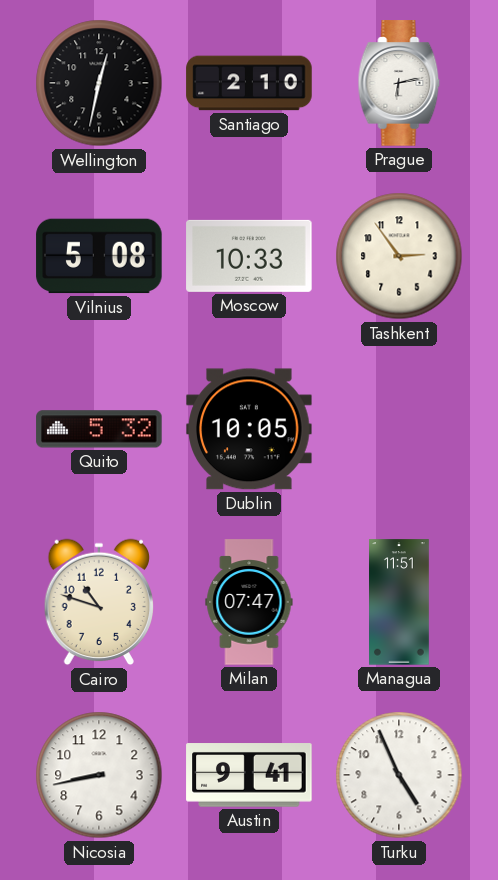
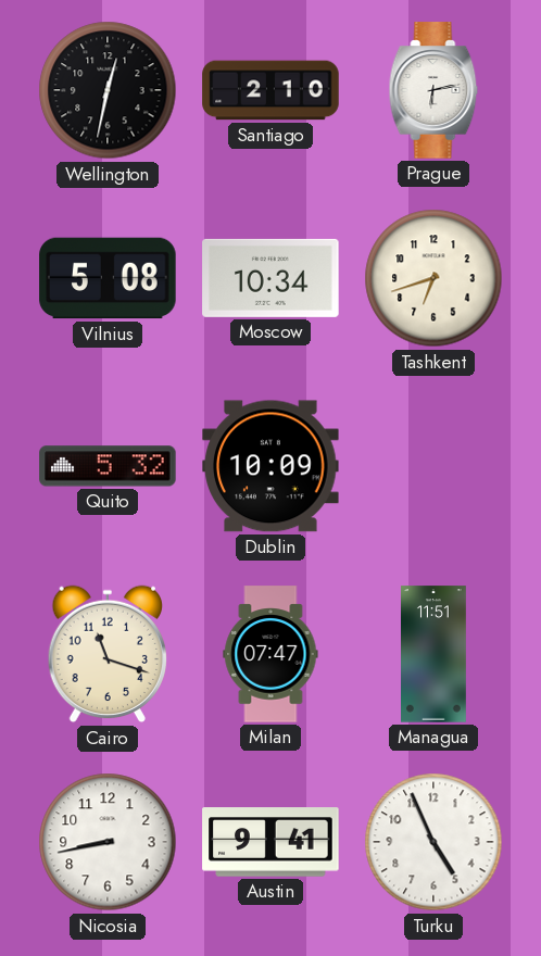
Moscow: 10:33 -> 10:34 (270, 278)
Tashkent: 2:54 -> 6:42 (433, 278)
Dublin: 10:05 -> 10:09 (270, 466)
Cairo: 10:48 -> 11:18 (106, 654)
